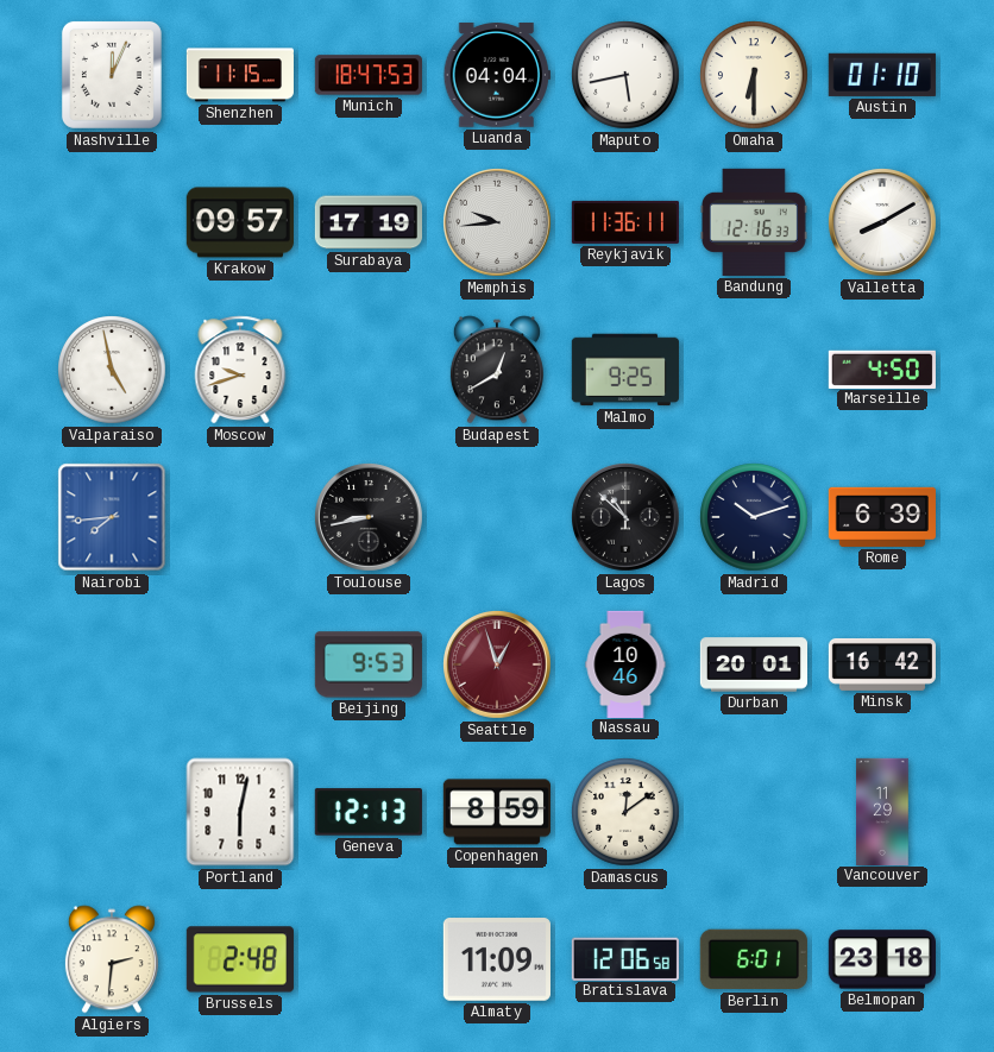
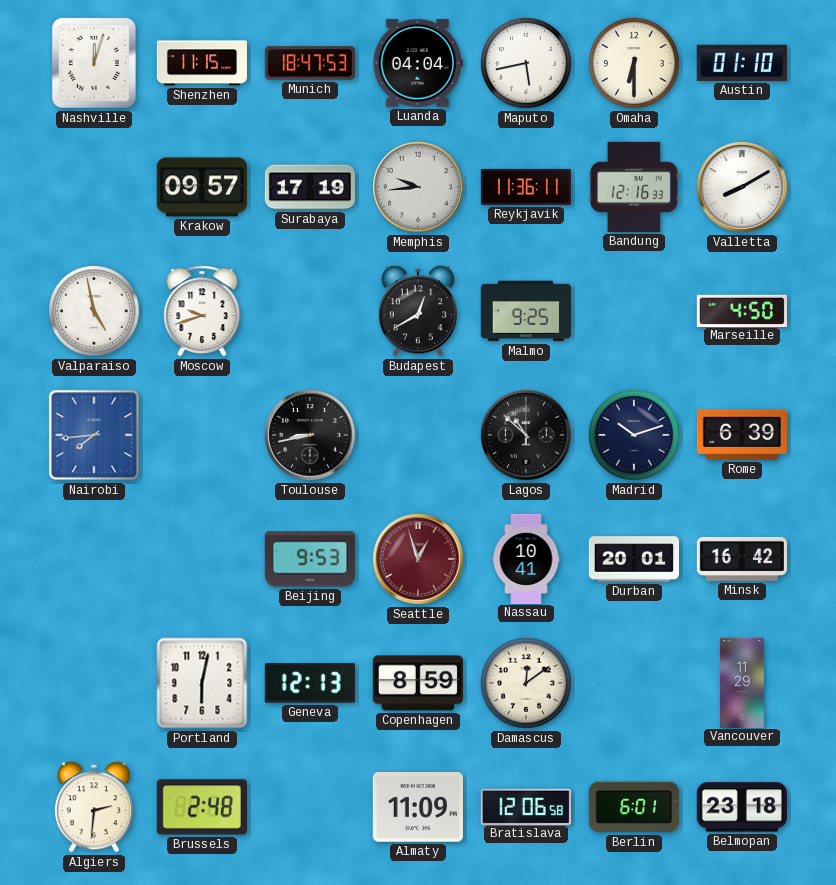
Nashville: 12:04 -> 12:03 (94, 63)
Nassau: 10:46 -> 10:41 (526, 558)
